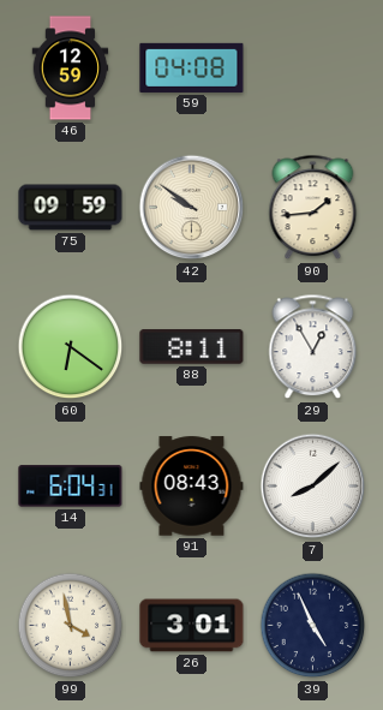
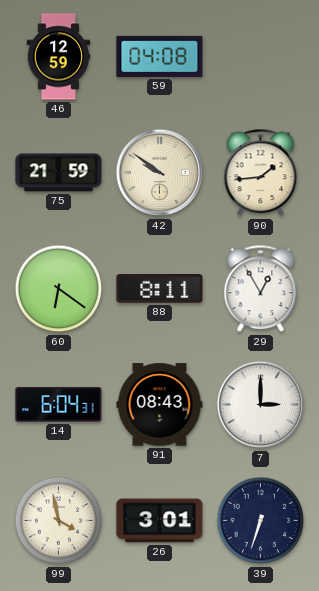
75: 09:59 -> 21:59 (59, 173)
7: 8:08 -> 3:00 (261, 405)
39: 4:56 -> 6:33 (261, 521)
